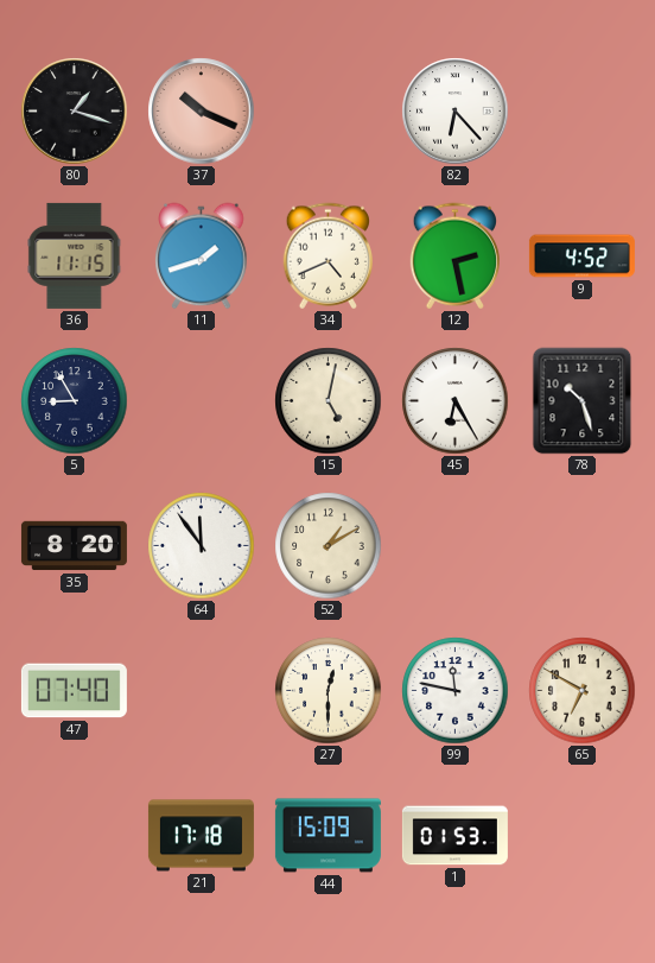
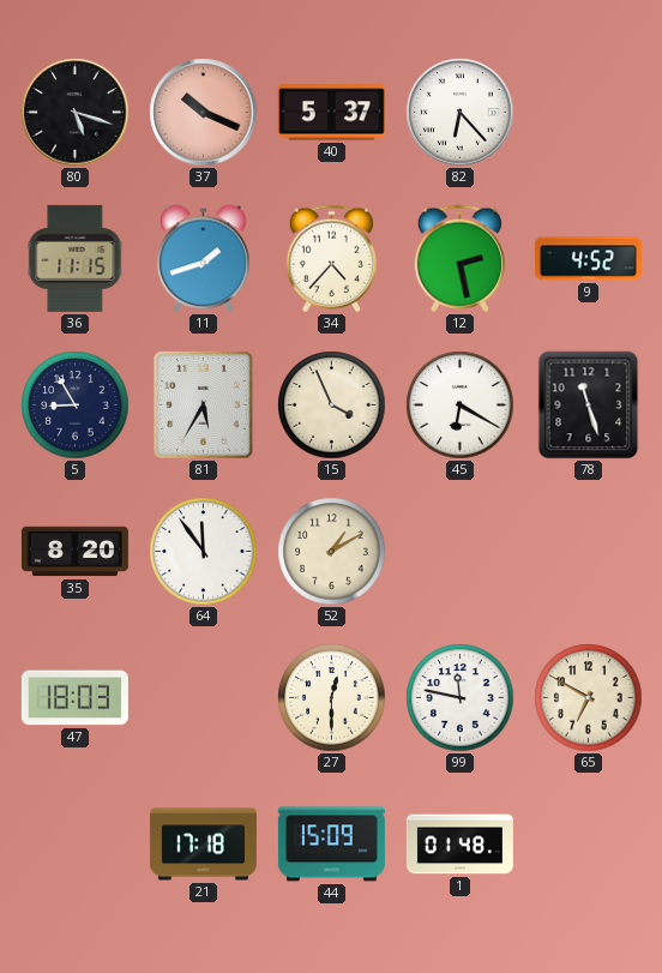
80: 1:18 -> 5:18 (76, 113)
40: none -> 5:37 (331, 113)
34: 4:41 -> 4:37 (331, 259)
81: none -> 5:35 (203, 406)
15: 5:02 -> 3:56 (332, 406)
45: 6:25 -> 6:20 (461, 406)
78: 10:27 -> 11:27 (589, 406)
47: 07:40 -> 18:03 (74, 698)
1: 01:53 -> 01:48 (459, 845)
